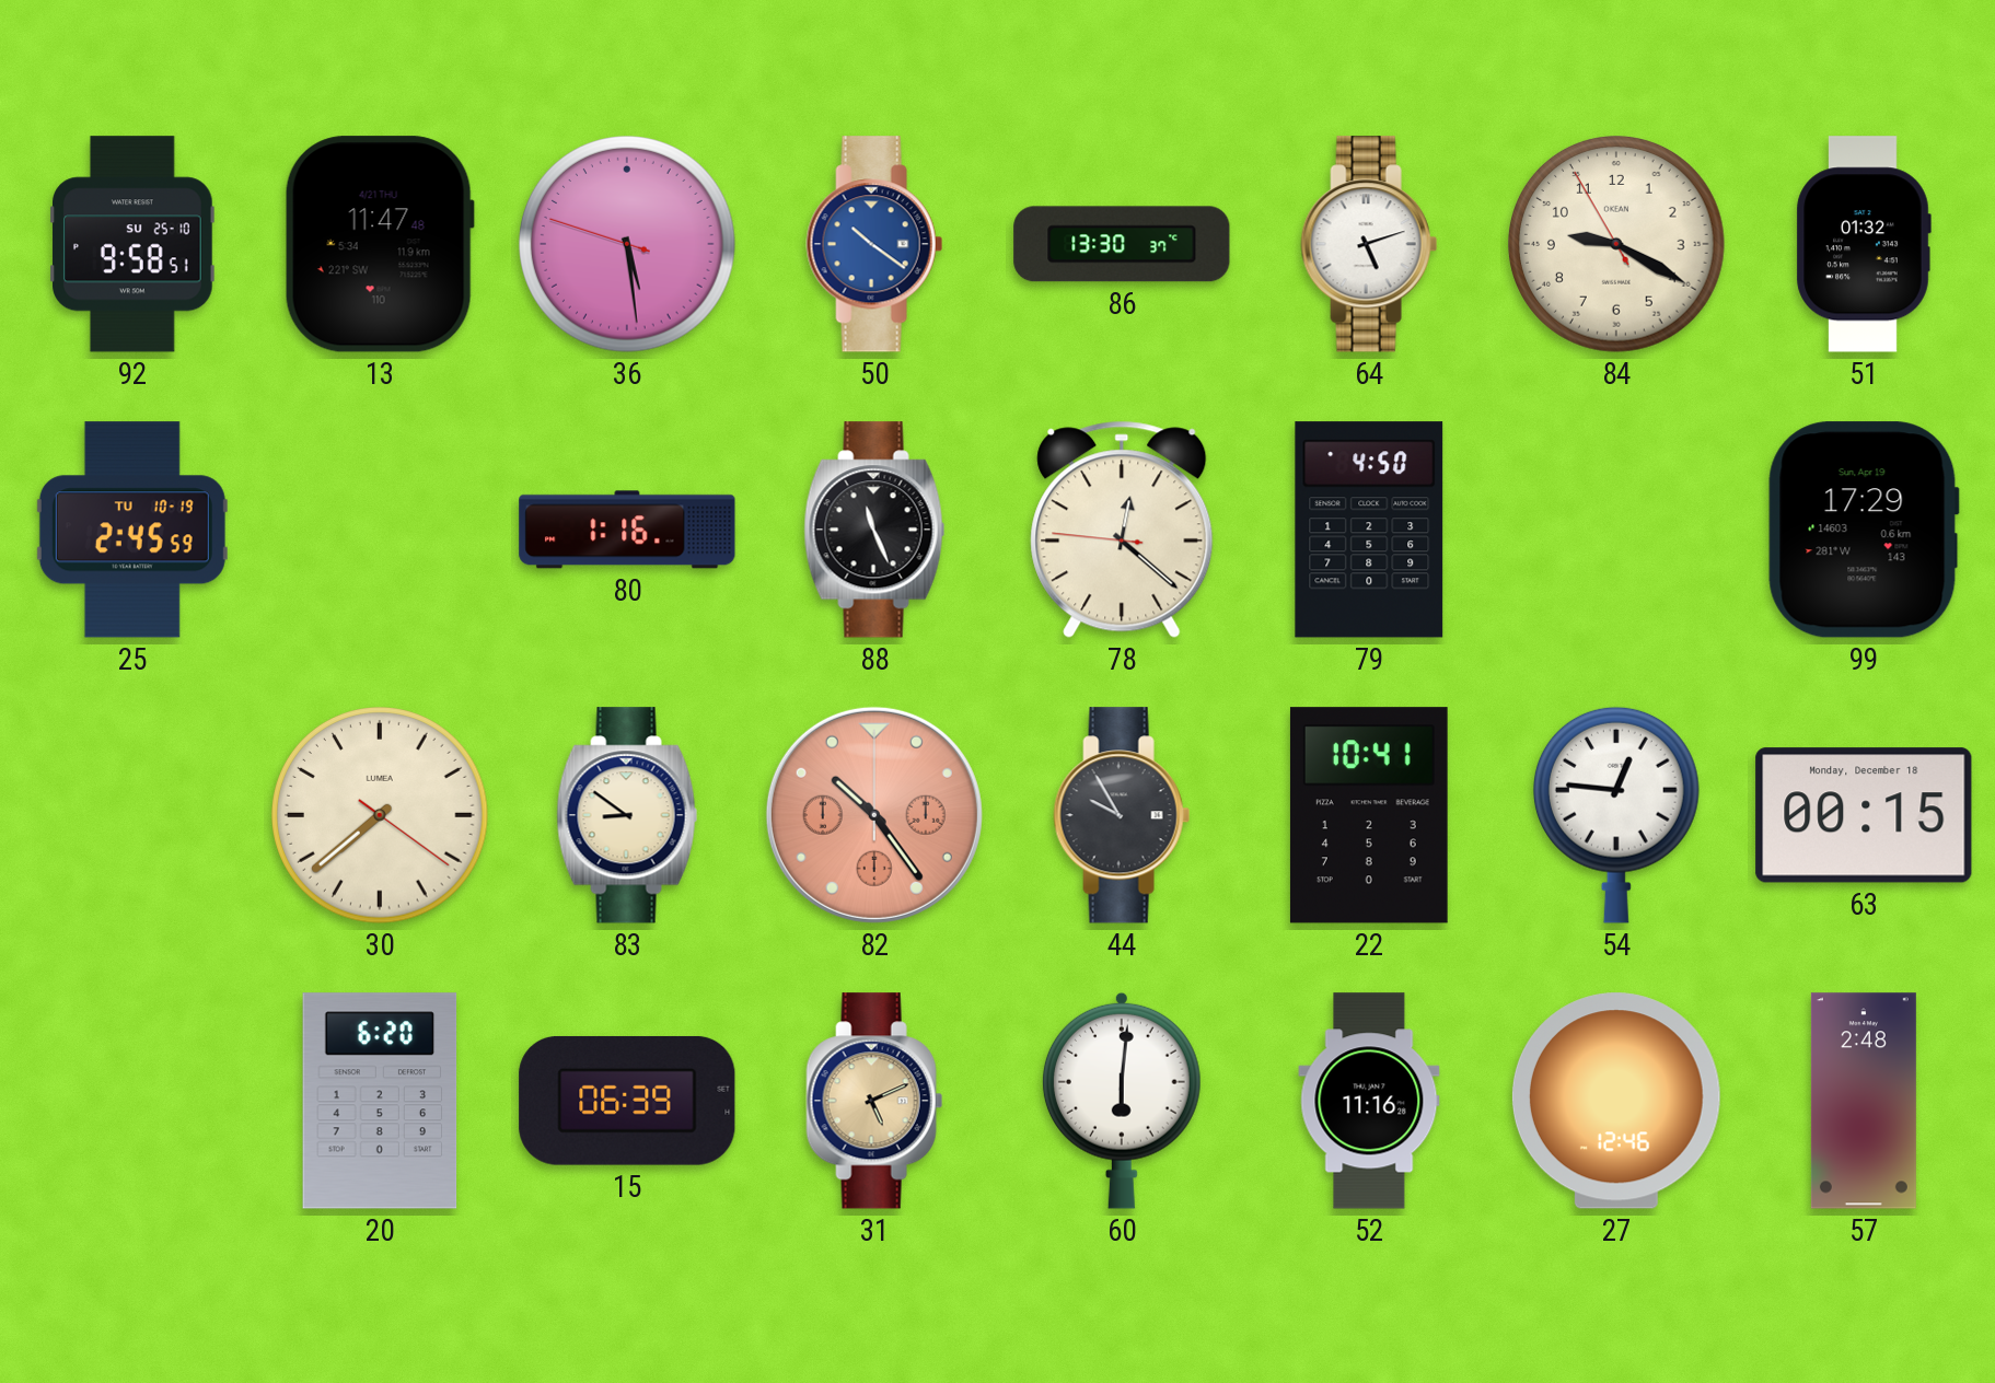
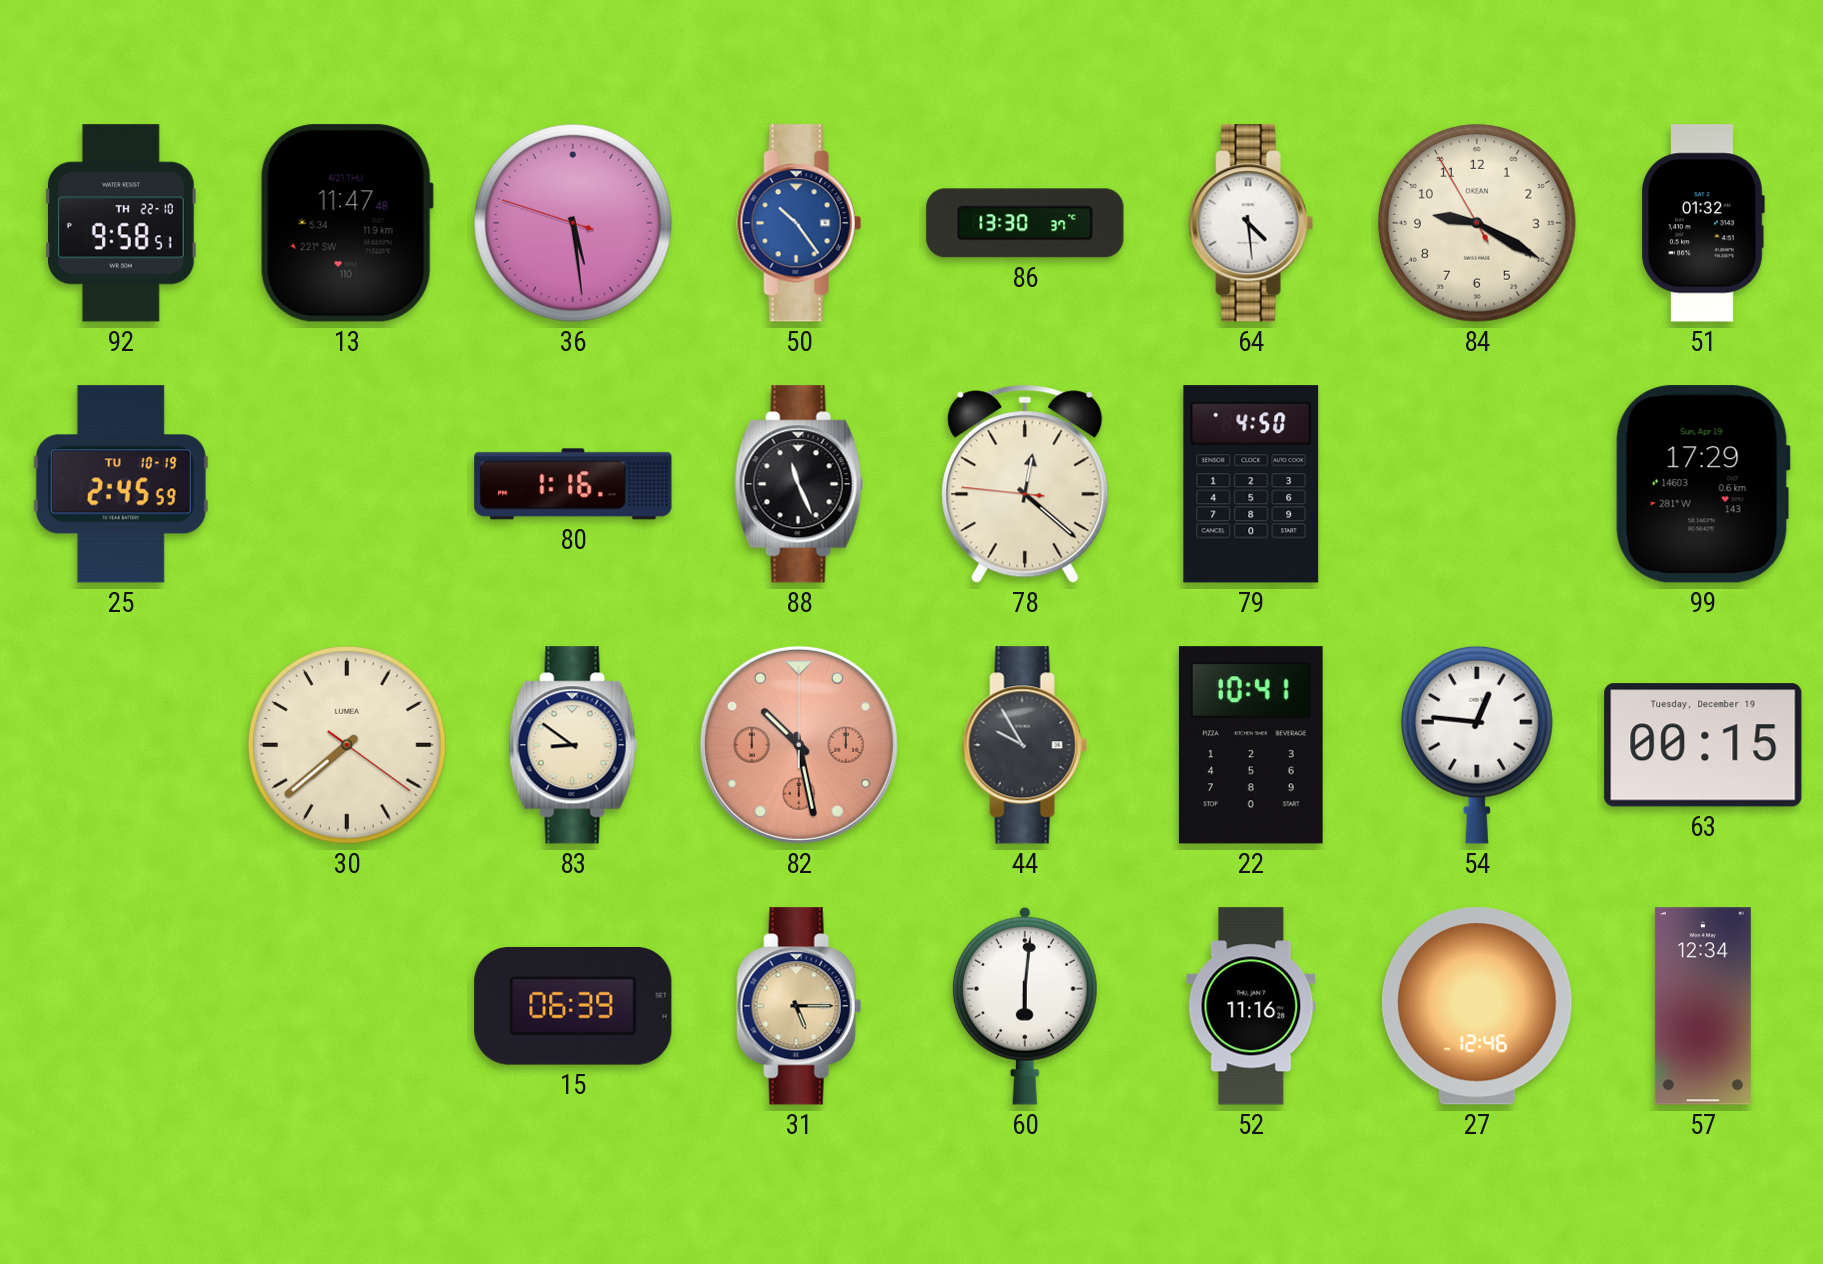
92 date: SU 25-10 -> TH 22-10 (122, 223)
50: 10:21 -> 10:24 (799, 223)
64: 5:12 -> 4:29 (1251, 223)
82: 10:24 -> 10:28 (799, 745)
63 date: Monday, December 18 -> Tuesday, December 19 (1703, 745)
20: 6:20 -> none (380, 1101)
31: 5:11 -> 5:15 (799, 1006)
57: 2:48 -> 12:34 (1703, 1006)
